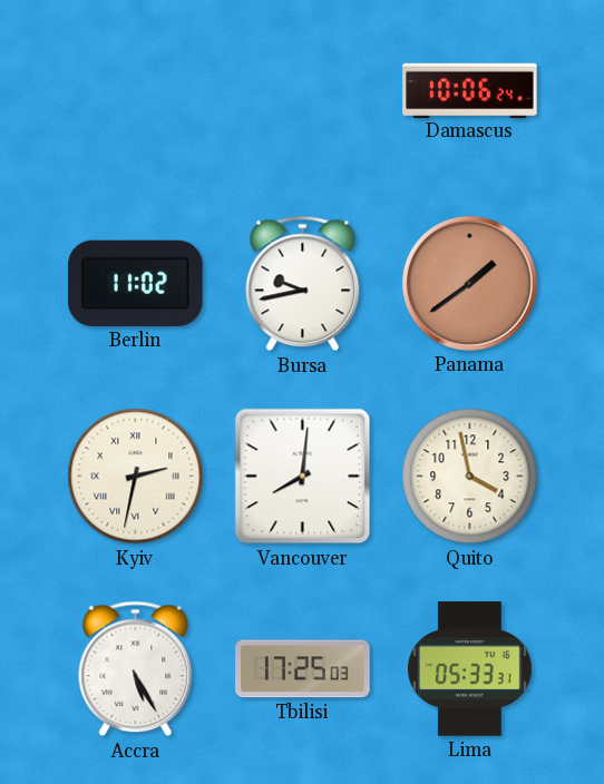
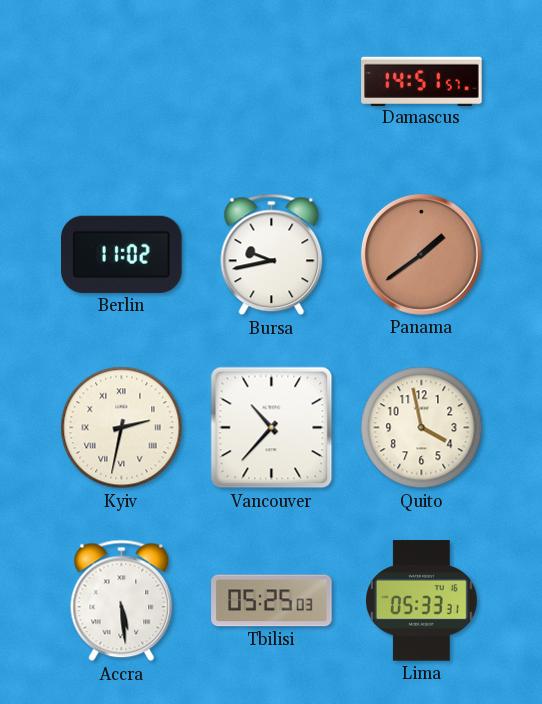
Damascus: 10:06 -> 14:51 (422, 81)
Vancouver: 8:01 -> 10:37 (272, 428)
Accra: 5:25 -> 5:29 (122, 601)
Tbilisi: 17:25 -> 05:25 (272, 601)
